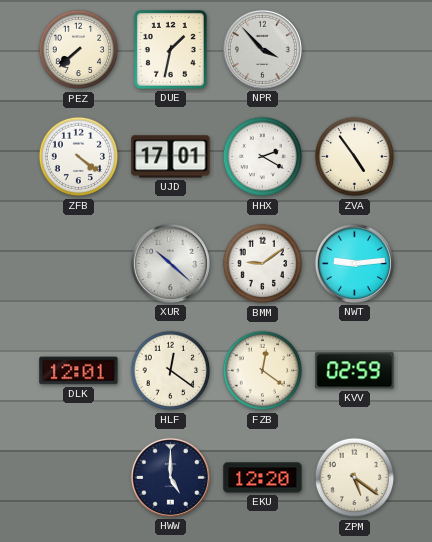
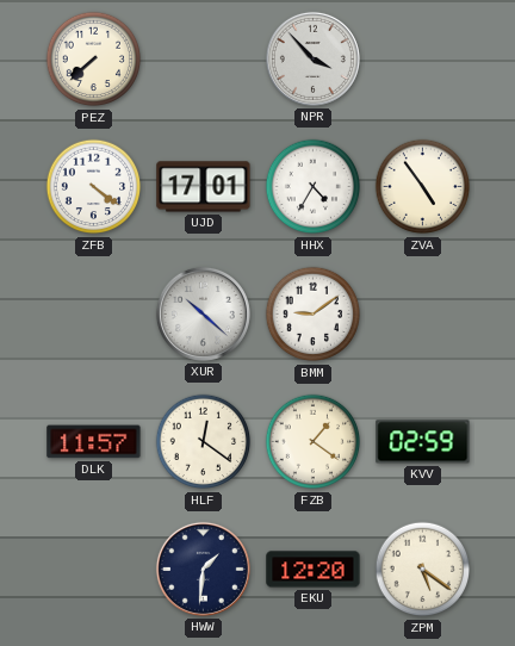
DUE: 1:32 -> none (170, 49)
HHX: 2:20 -> 4:35 (314, 187)
NWT: 9:14 -> none (354, 263)
DLK: 12:01 -> 11:57 (94, 442)
FZB: 12:21 -> 1:21 (314, 442)
HWW: 5:00 -> 1:31 (203, 569)
